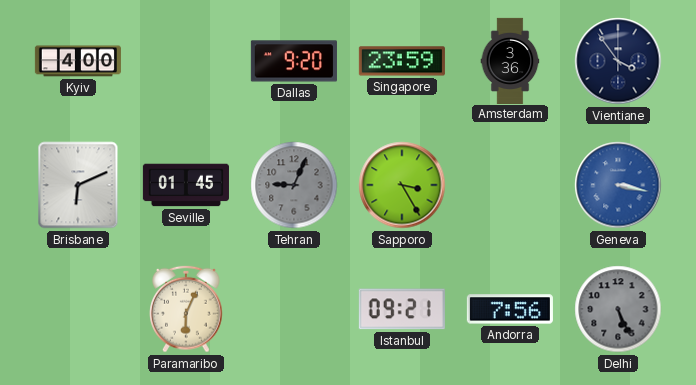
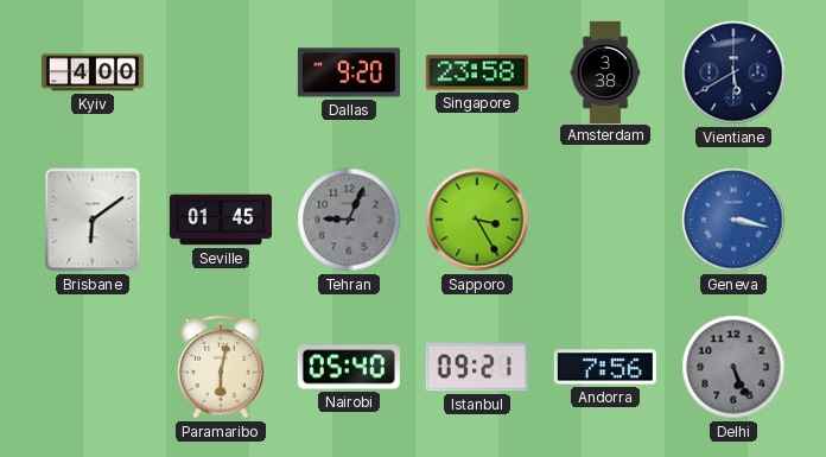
Singapore: 23:59 -> 23:58 (477, 72)
Amsterdam: 3:36 -> 3:38 (605, 71)
Vientiane: 3:54 -> 5:40 (733, 72)
Brisbane: 6:11 -> 6:09 (93, 220)
Paramaribo: 6:04 -> 6:02 (222, 367)
Nairobi: none -> 05:40 (349, 367)
